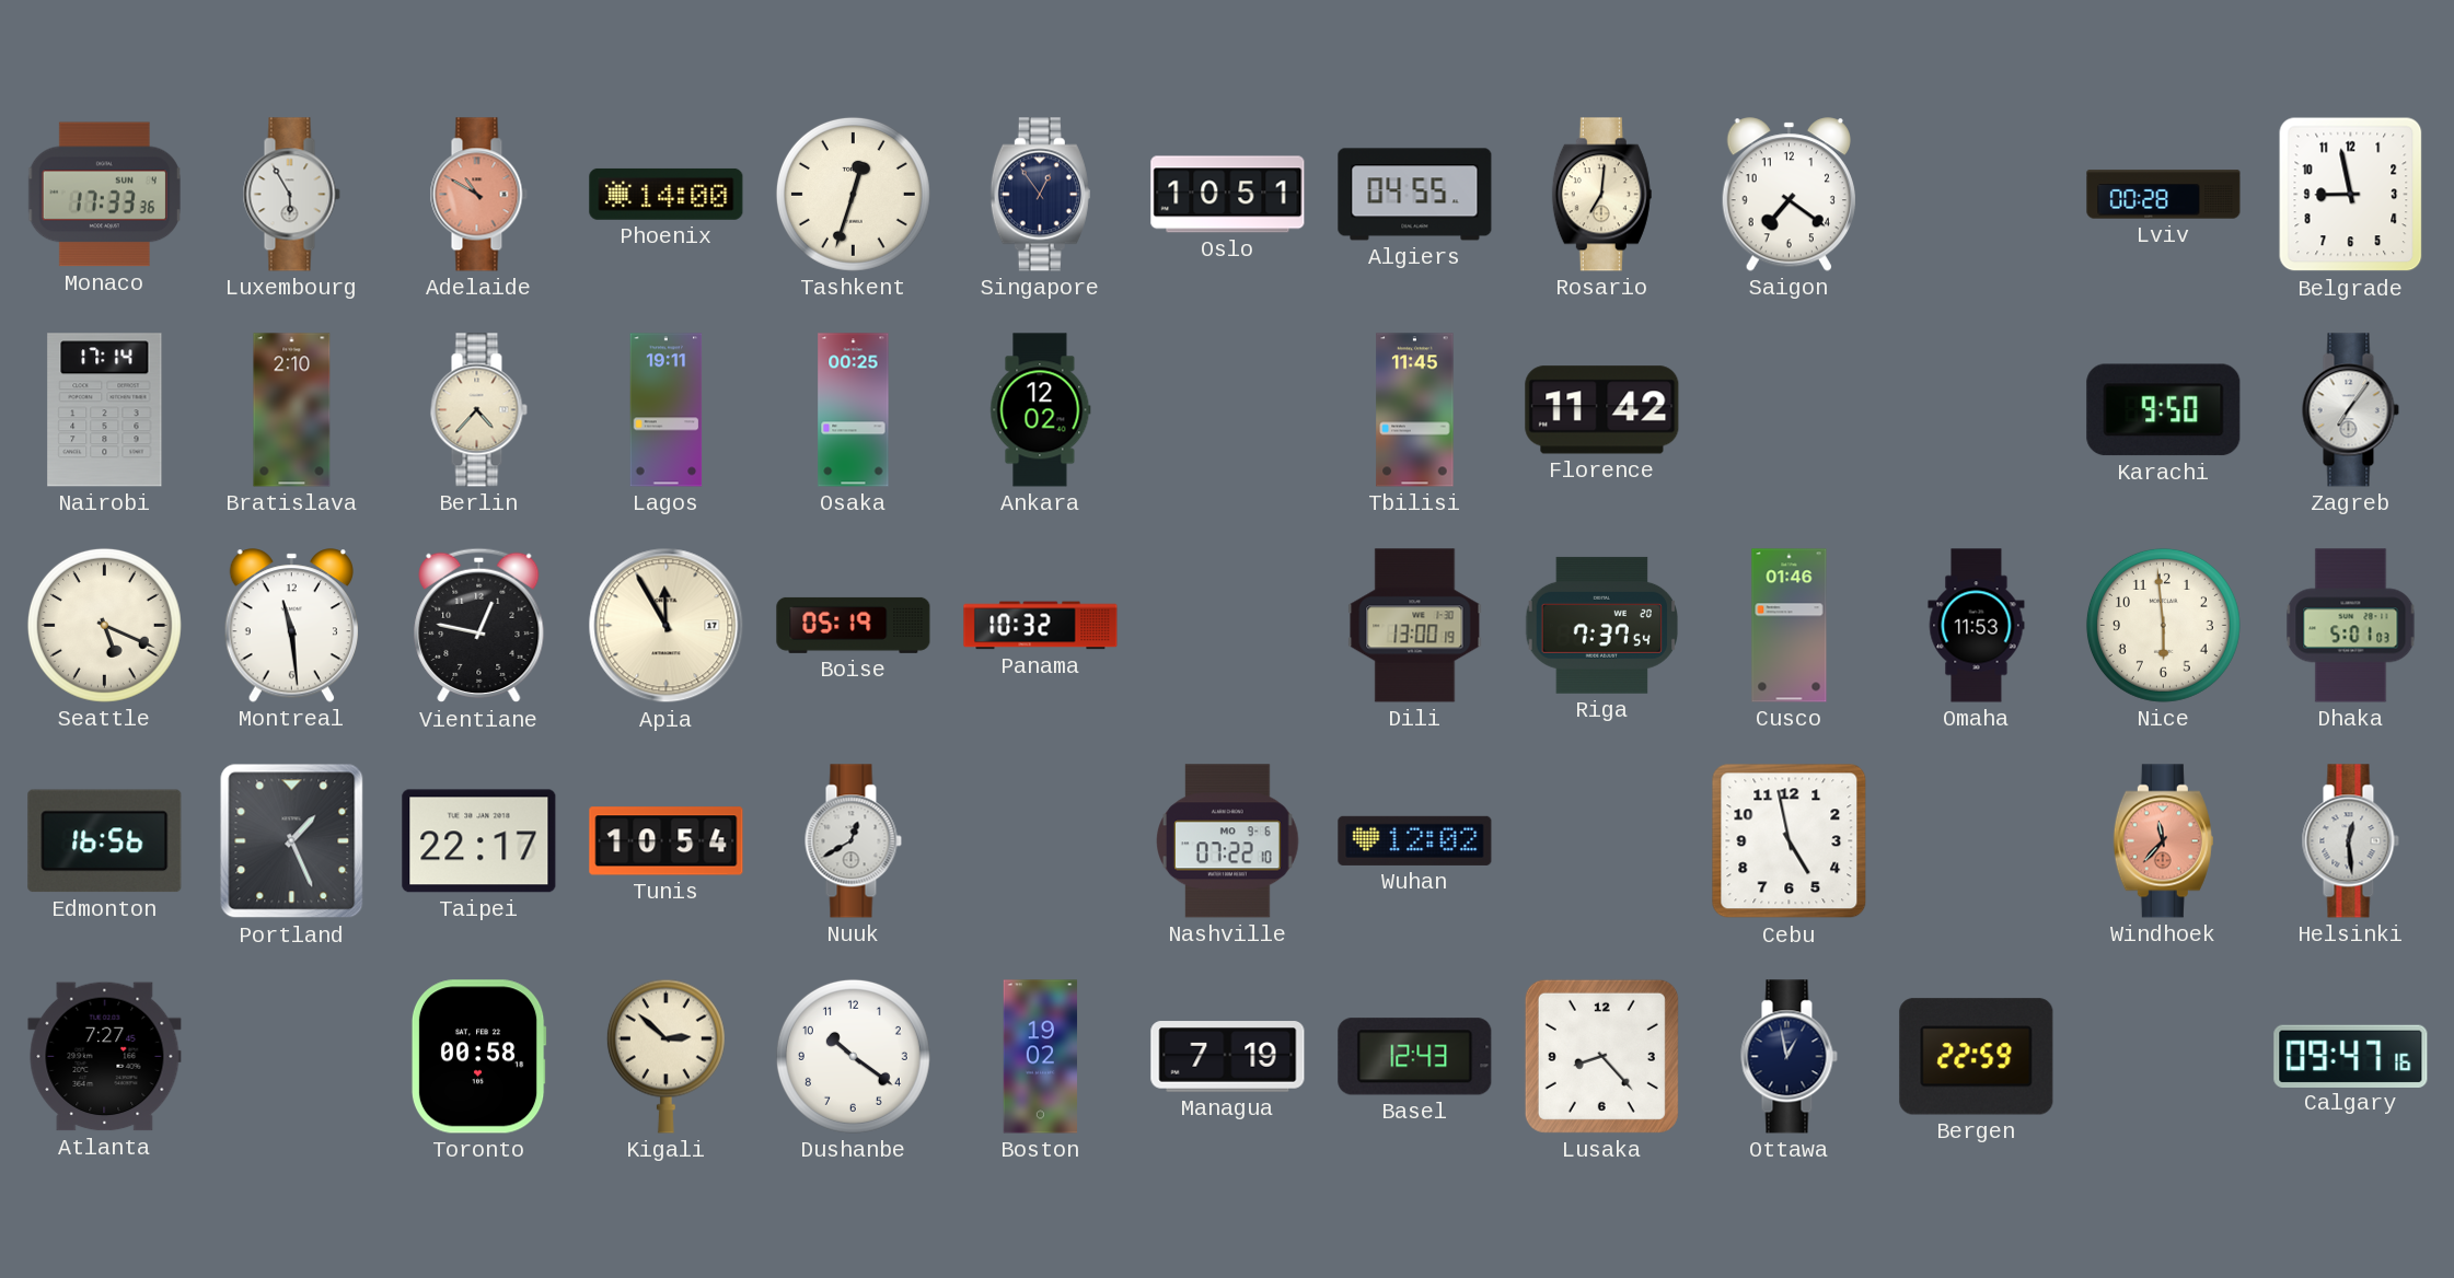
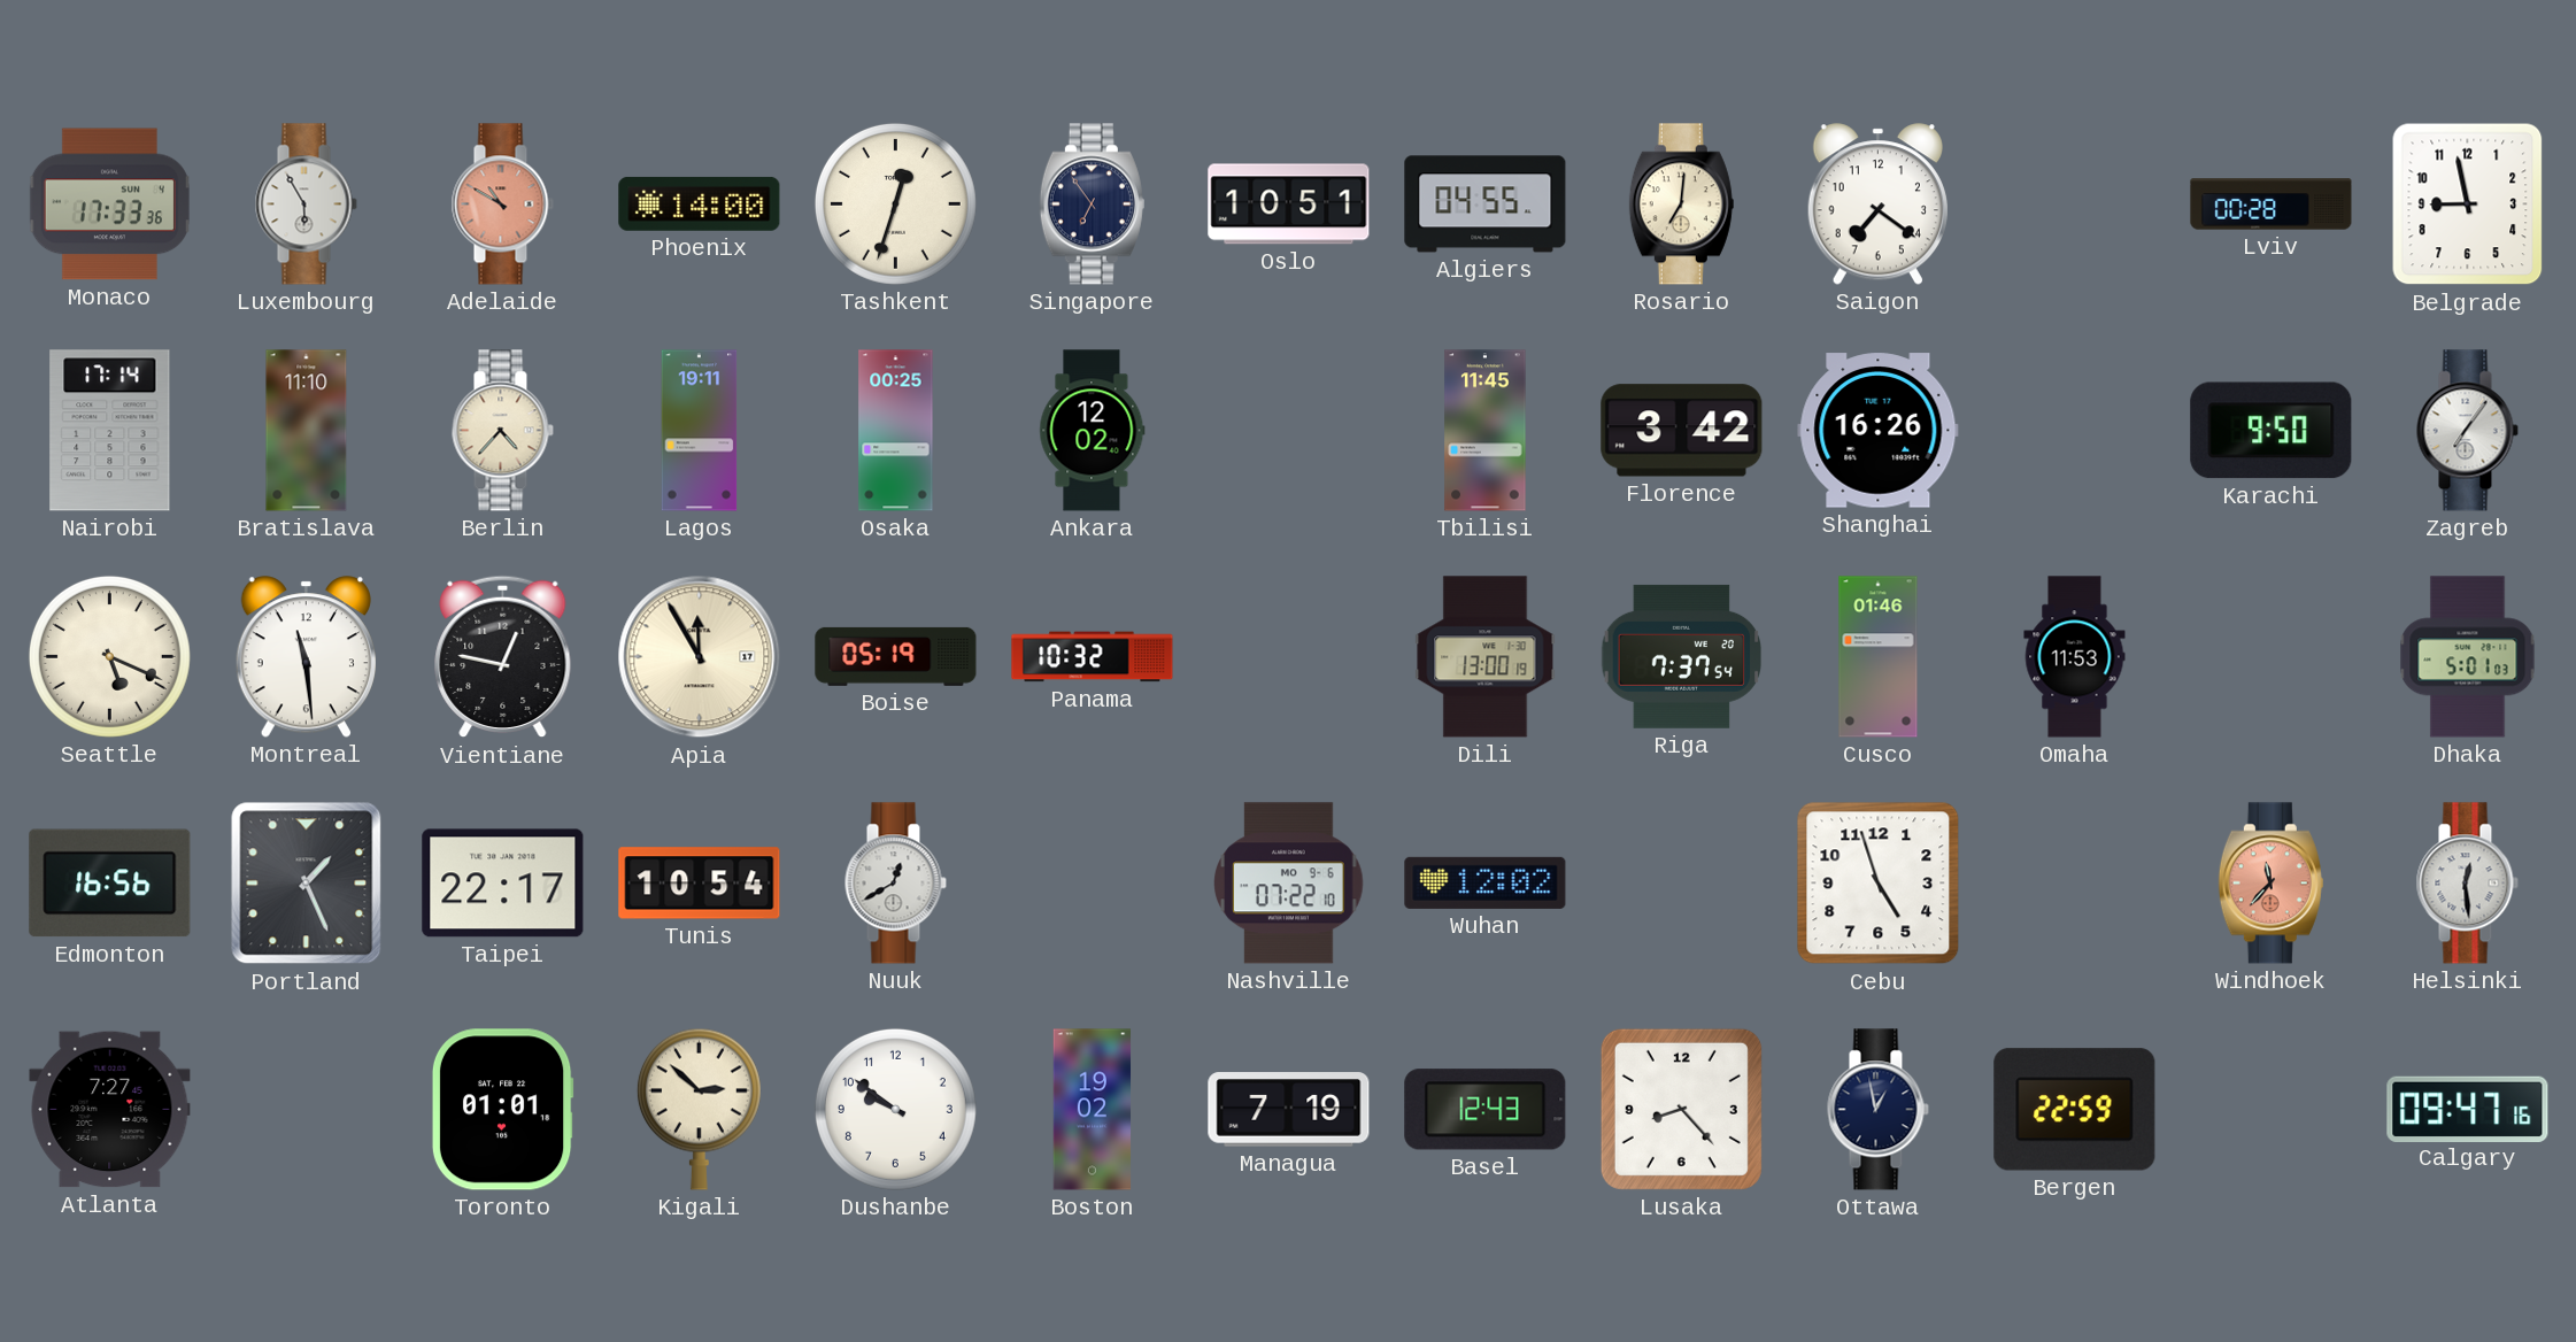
Singapore: 12:54 -> 6:54 (1092, 205)
Bratislava: 2:10 -> 11:10 (307, 431)
Florence: 11:42 -> 3:42 (1682, 431)
Shanghai: none -> 16:26 (1879, 431)
Nice: 5:59 -> none (2163, 625)
Cebu: 4:58 -> 4:57 (1879, 884)
Toronto: 00:58 -> 01:01 (502, 1110)
Dushanbe: 10:21 -> 9:51 (895, 1109)
